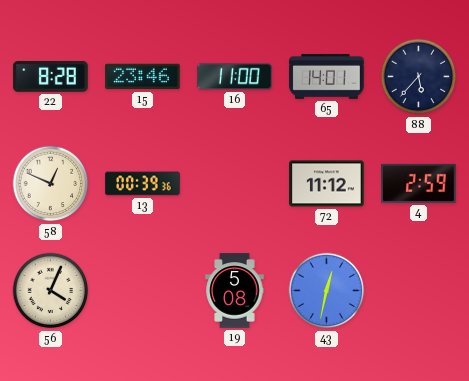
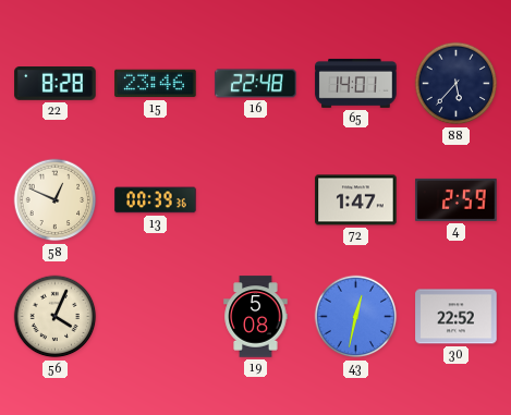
16: 11:00 -> 22:48 (256, 84)
72: 11:12 -> 1:47 (356, 200)
30: none -> 22:52 (457, 317)
